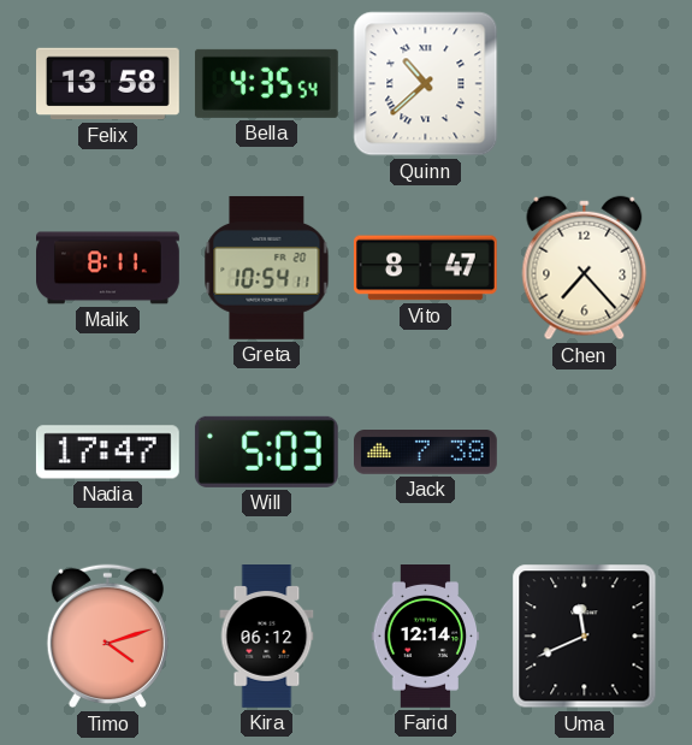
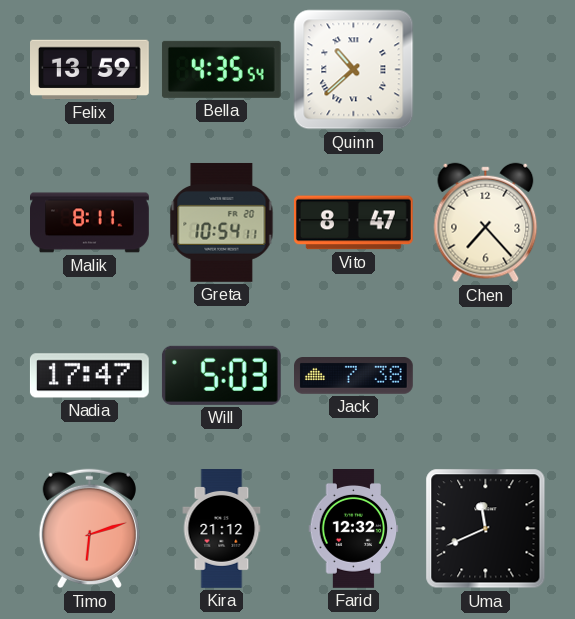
Felix: 13:58 -> 13:59 (90, 70)
Timo: 4:12 -> 6:12 (89, 529)
Kira: 06:12 -> 21:12 (222, 529)
Farid: 12:14 -> 12:32 (354, 529)
